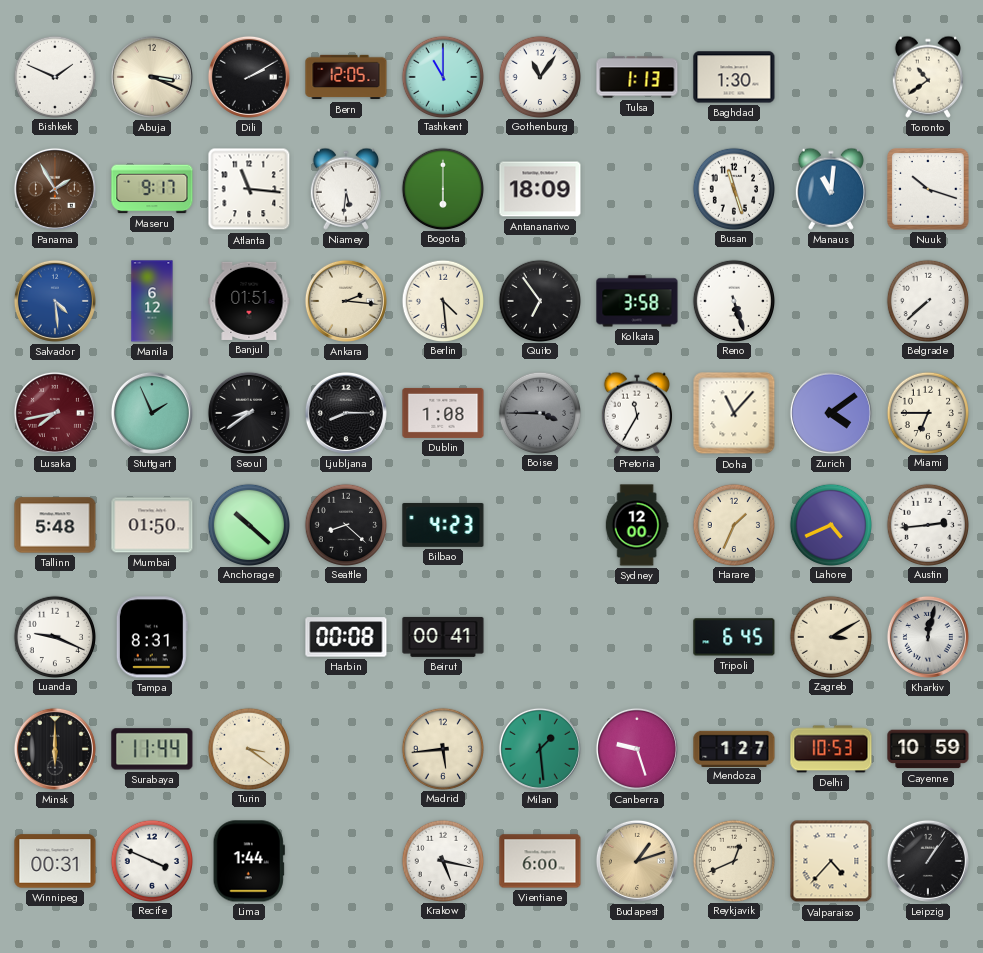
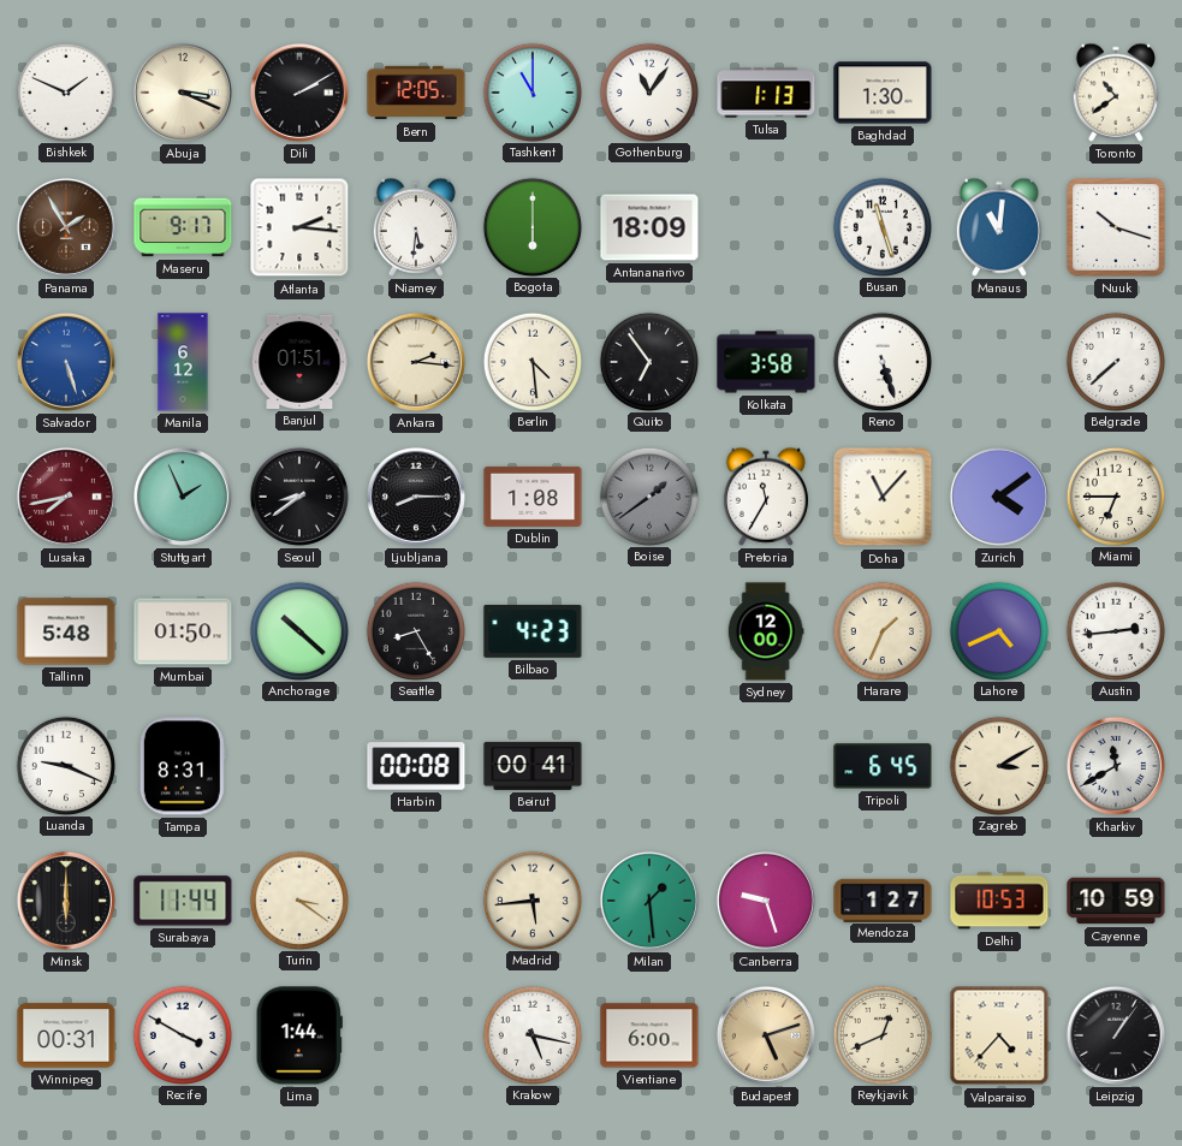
Atlanta: 11:16 -> 2:16 (299, 227)
Salvador: 4:29 -> 5:27 (66, 362)
Boise: 3:45 -> 1:39 (649, 495)
Seattle: 8:22 -> 8:25 (416, 630)
Kharkiv: 12:02 -> 11:40 (1116, 766)
Recife: 3:49 -> 3:50 (183, 1034)
Budapest: 1:12 -> 5:12 (766, 1035)
